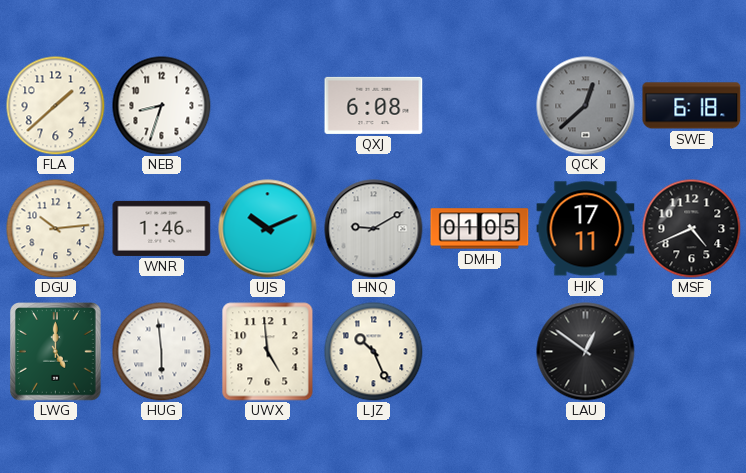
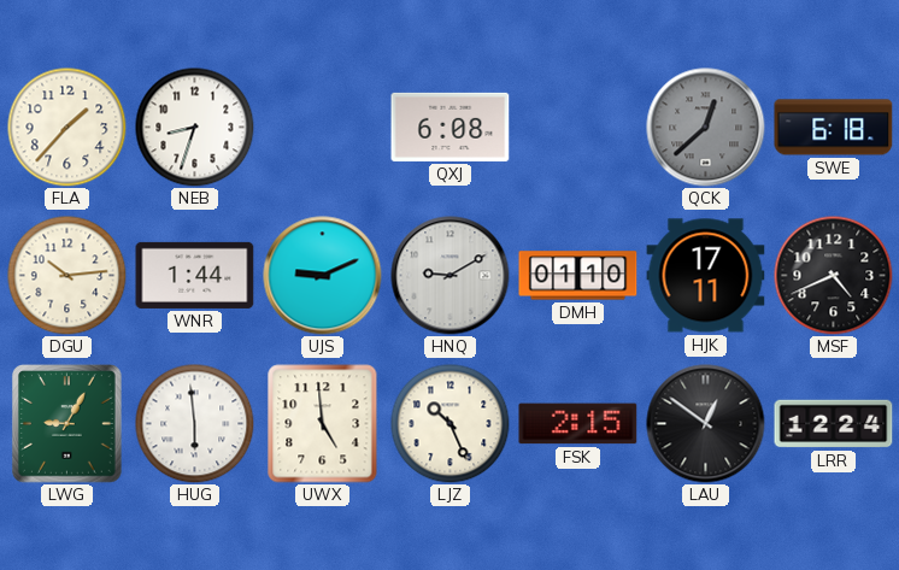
FLA: 1:38 -> 1:37 (67, 128)
WNR: 1:46 -> 1:44 (195, 275)
UJS: 10:11 -> 9:11 (323, 276)
DMH: 01:05 -> 01:10 (578, 276)
LWG: 5:00 -> 9:05 (67, 424)
FSK: none -> 2:15 (578, 424)
LRR: none -> 12:24 (834, 424)
